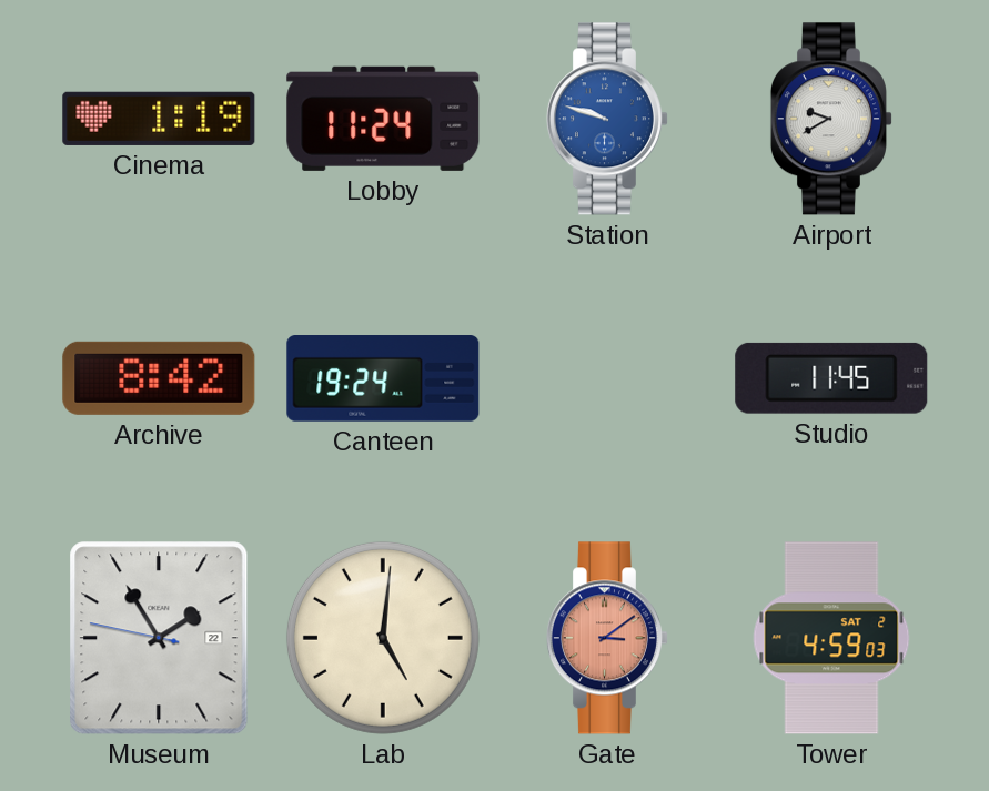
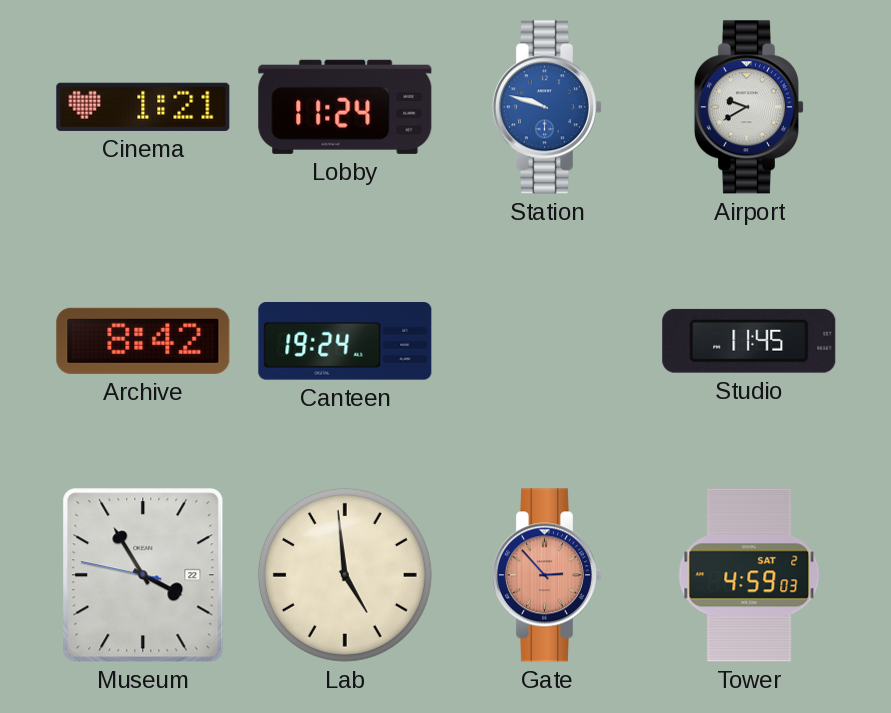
Cinema: 1:19 -> 1:21 (143, 107)
Museum: 1:54 -> 3:54 (143, 575)
Lab: 5:01 -> 4:59 (345, 575)
Gate: 3:09 -> 2:53 (546, 575)
